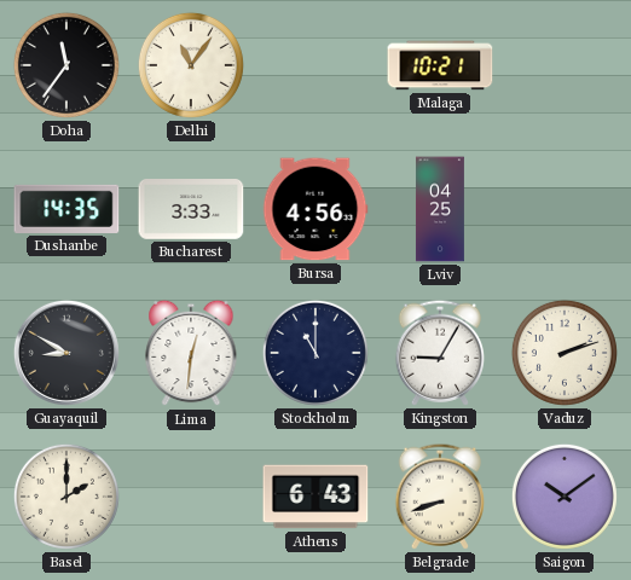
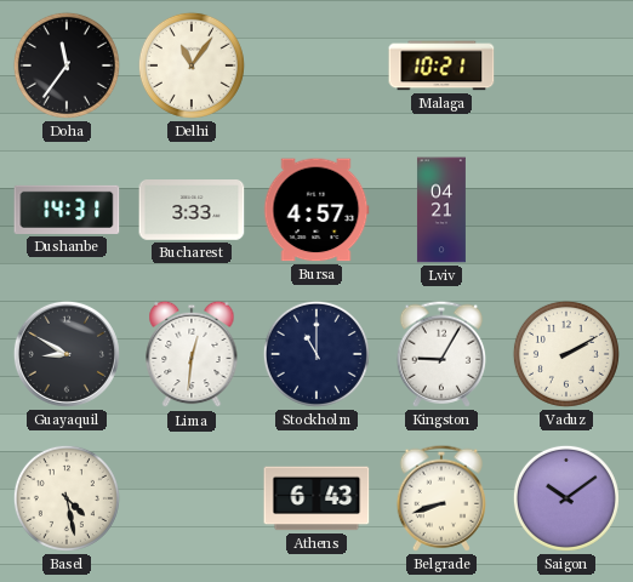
Dushanbe: 14:35 -> 14:31 (67, 210)
Bursa: 4:56 -> 4:57 (316, 210)
Lviv: 04:25 -> 04:21 (441, 210)
Vaduz: 2:12 -> 2:10 (566, 354)
Basel: 2:00 -> 4:28 (67, 498)
